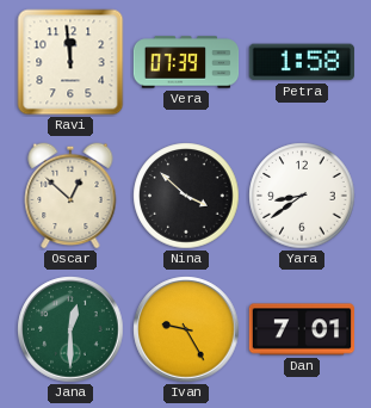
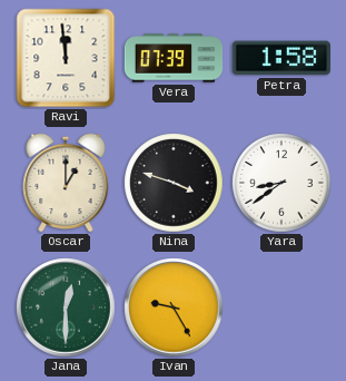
Oscar: 12:52 -> 1:00 (66, 183)
Nina: 3:52 -> 3:48 (174, 183)
Dan: 7:01 -> none (301, 329)
